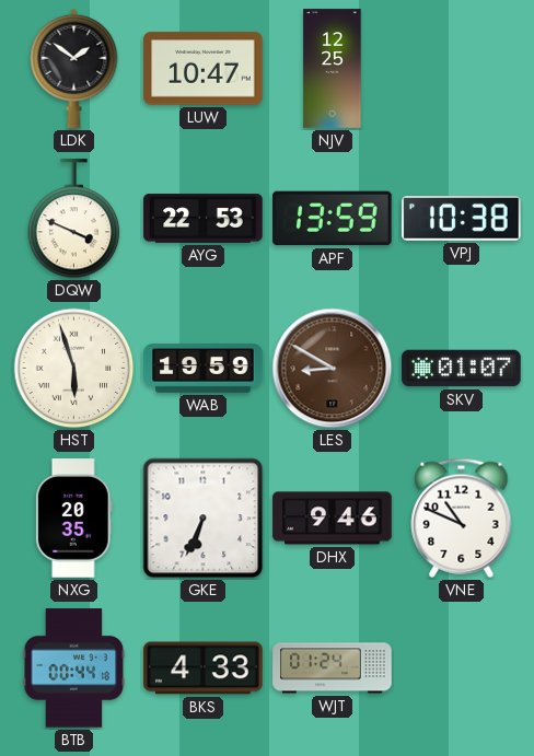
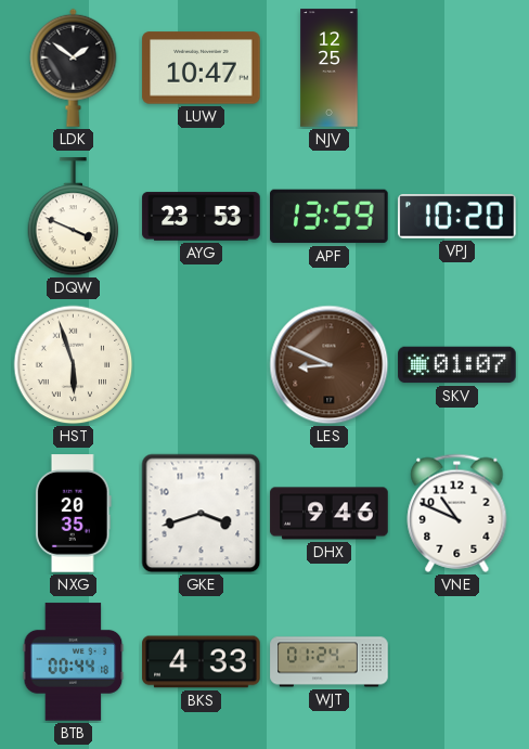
AYG: 22:53 -> 23:53 (202, 217)
VPJ: 10:38 -> 10:20 (457, 217)
WAB: 19:59 -> none (204, 369)
LES: 8:50 -> 8:49 (330, 365)
GKE: 6:34 -> 3:42 (202, 514)
